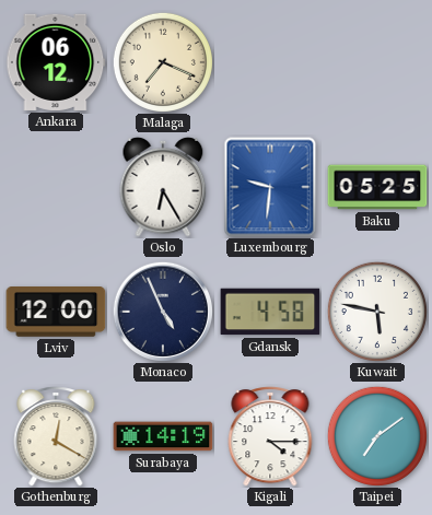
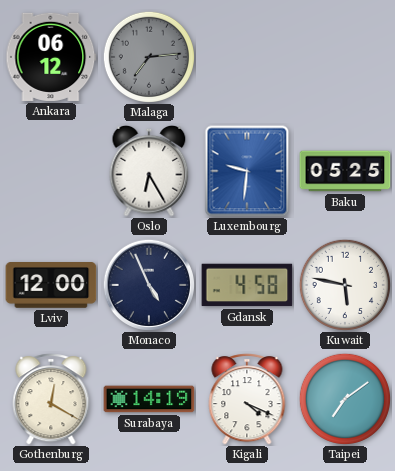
Malaga: 7:19 -> 7:14 (149, 57)
Malaga dial: cream -> grey (149, 57)
Kigali: 4:15 -> 4:19 (247, 399)
